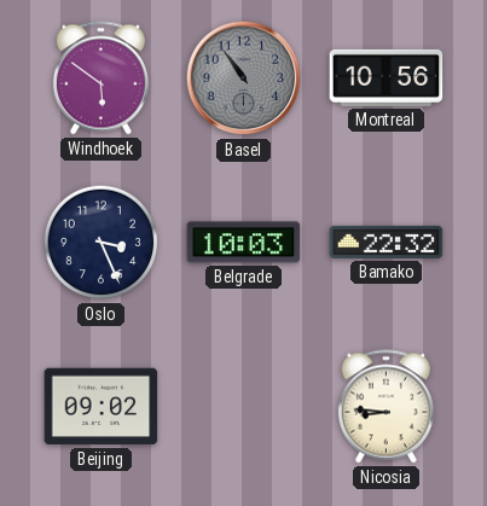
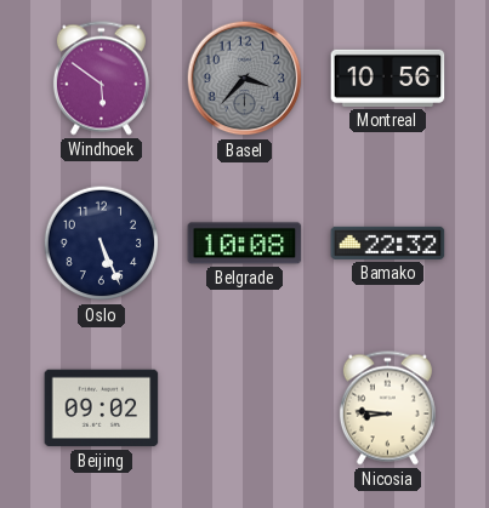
Basel: 10:54 -> 3:37 (245, 79)
Oslo: 3:26 -> 5:26 (102, 244)
Belgrade: 10:03 -> 10:08 (245, 244)
